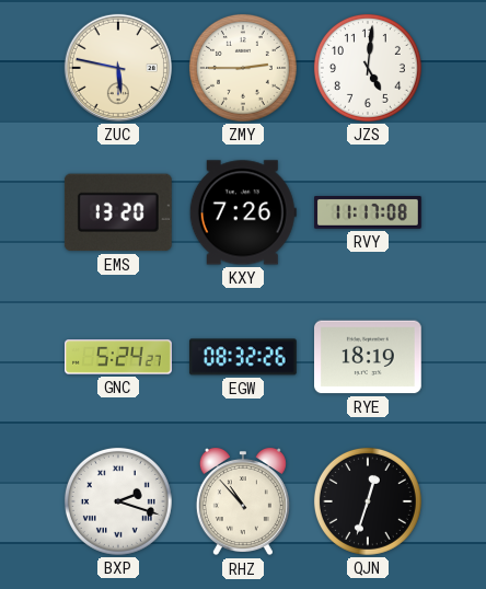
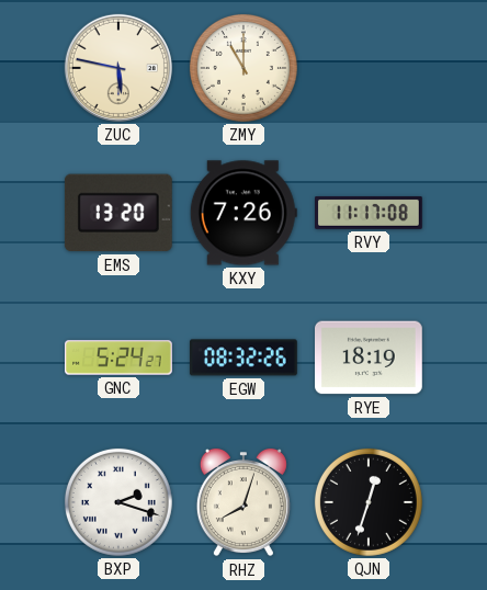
ZMY: 2:45 -> 11:00 (243, 68)
JZS: 5:01 -> none (368, 68)
RHZ: 10:53 -> 8:03 (243, 502)
